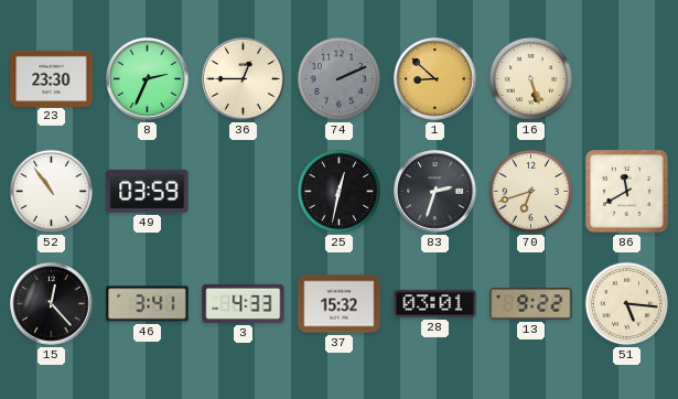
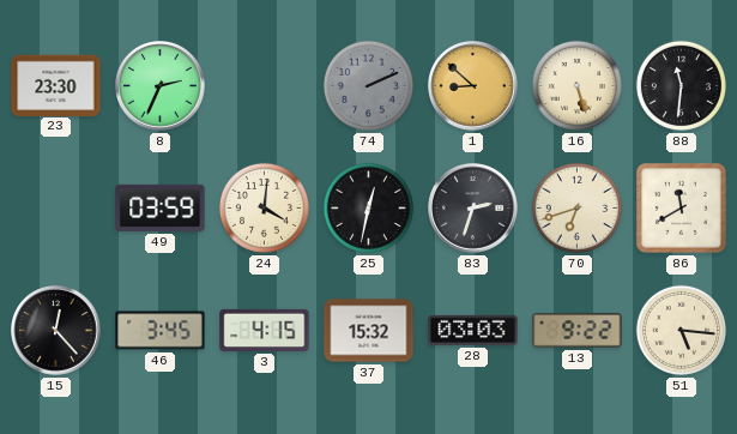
36: 12:45 -> none (244, 79)
88: none -> 11:31 (681, 85)
52: 10:54 -> none (51, 191)
24: none -> 4:01 (264, 207)
46: 3:41 -> 3:45 (161, 331)
3: 4:33 -> 4:15 (265, 330)
28: 03:01 -> 03:03 (473, 330)
